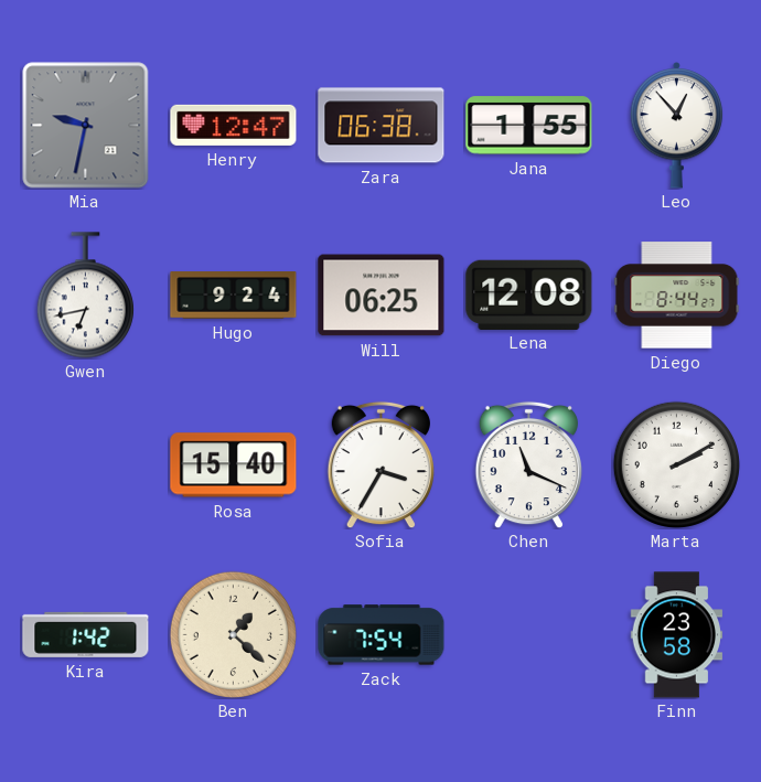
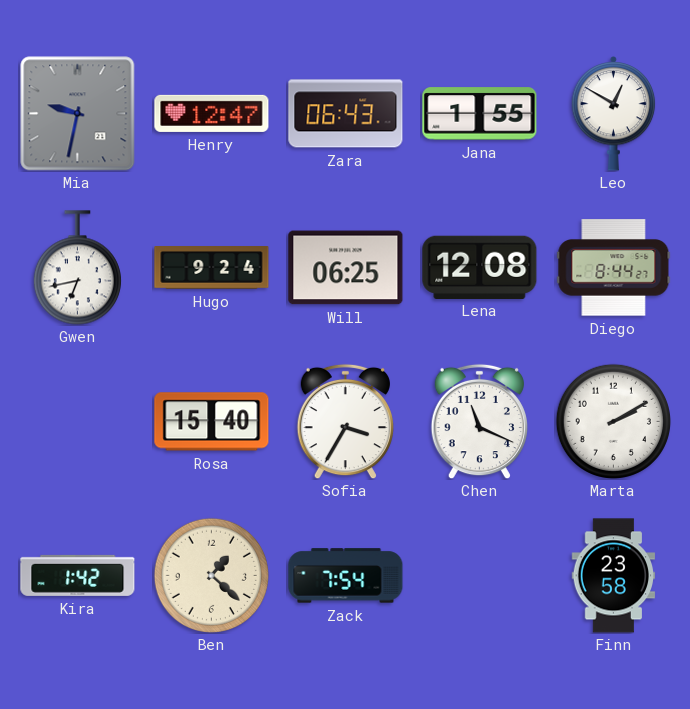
Zara: 06:38 -> 06:43 (346, 114)
Leo: 12:53 -> 12:50 (614, 113)
